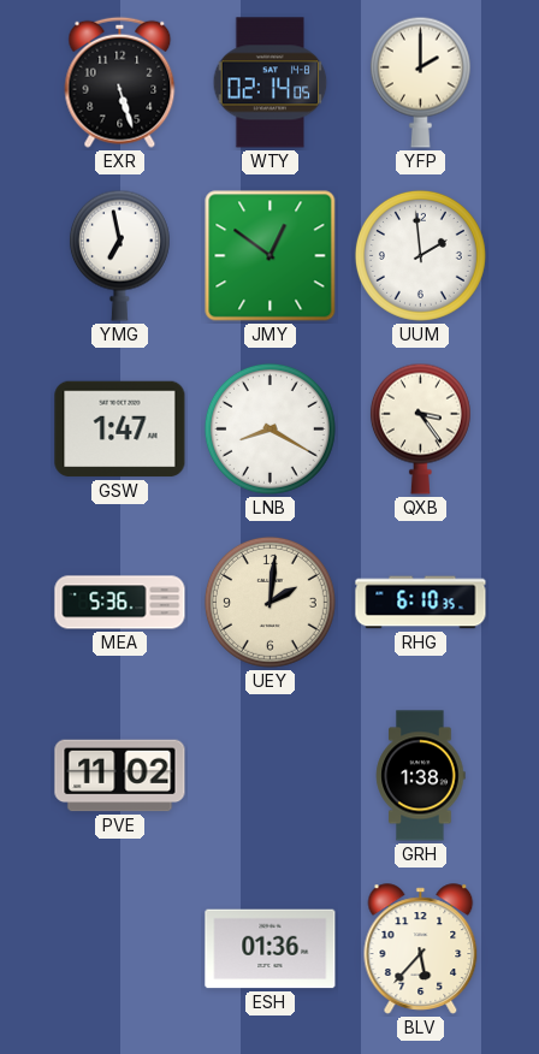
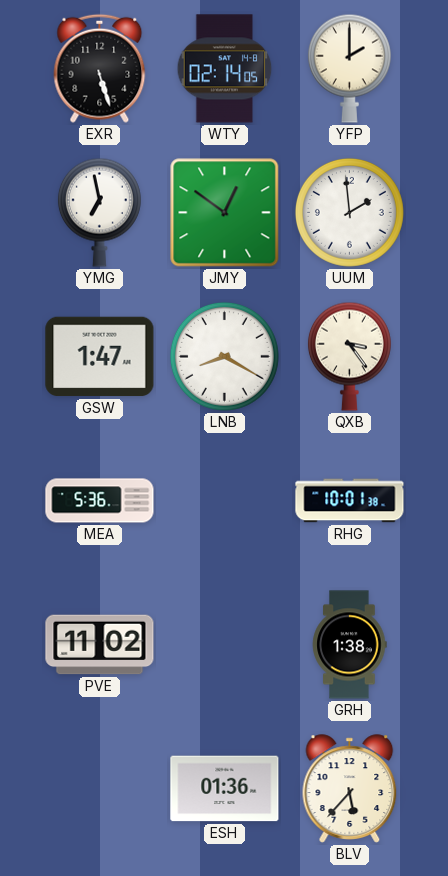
UEY: 2:01 -> none (269, 602)
RHG: 6:10 -> 10:01 (350, 501)
